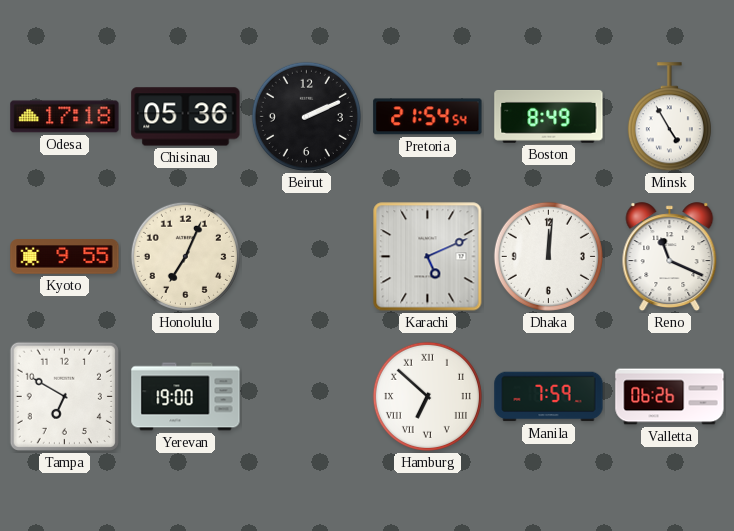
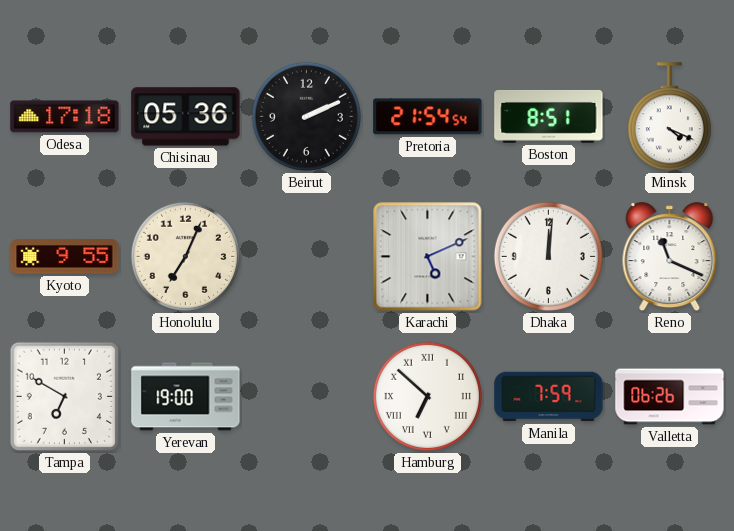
Boston: 8:49 -> 8:51 (549, 116)
Minsk: 4:55 -> 4:19 (669, 117)
